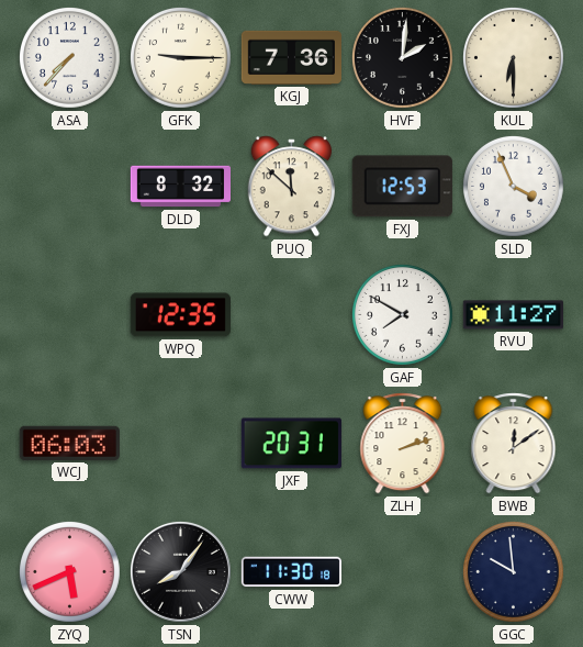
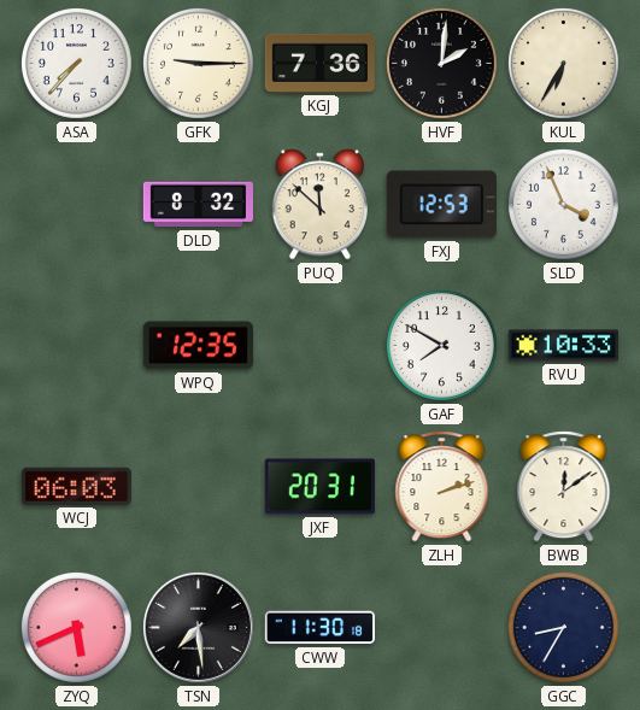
KUL: 6:30 -> 6:35 (563, 63)
RVU: 11:27 -> 10:33 (563, 346)
TSN: 8:06 -> 7:29 (198, 627)
GGC: 9:59 -> 8:35 (563, 627)
